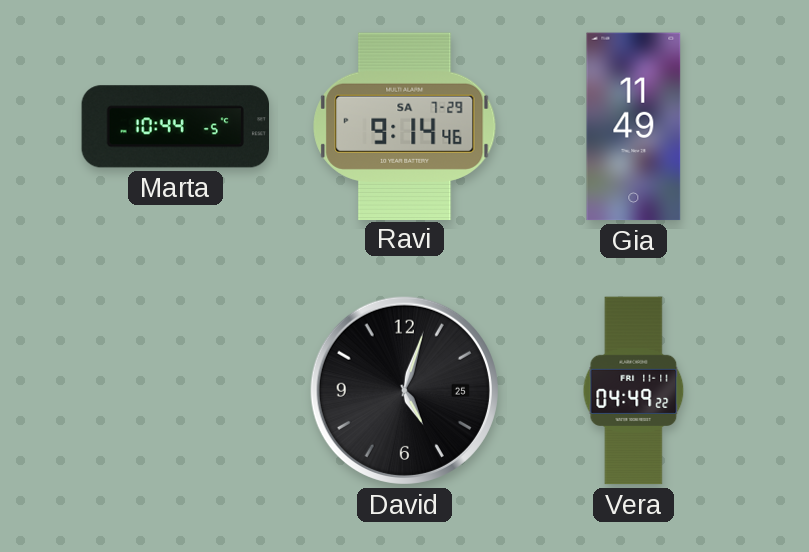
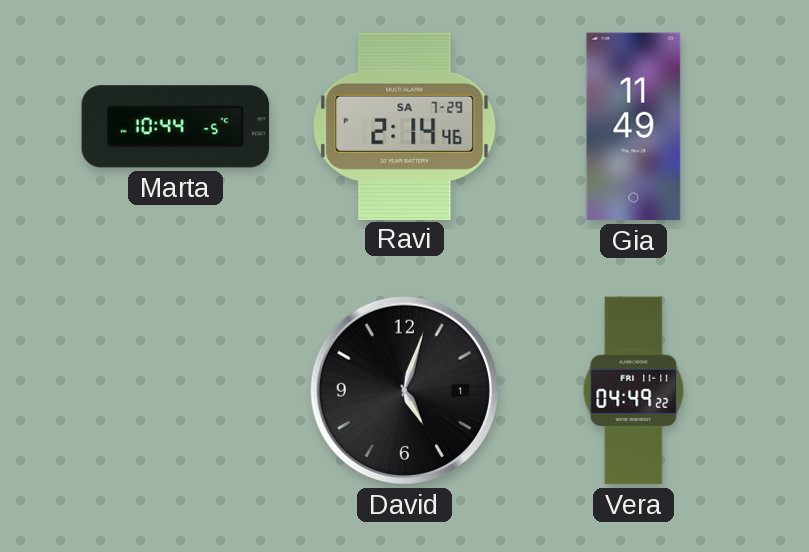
Ravi: 9:14 -> 2:14 (405, 126)
David date: 25 -> 1 (404, 390)
